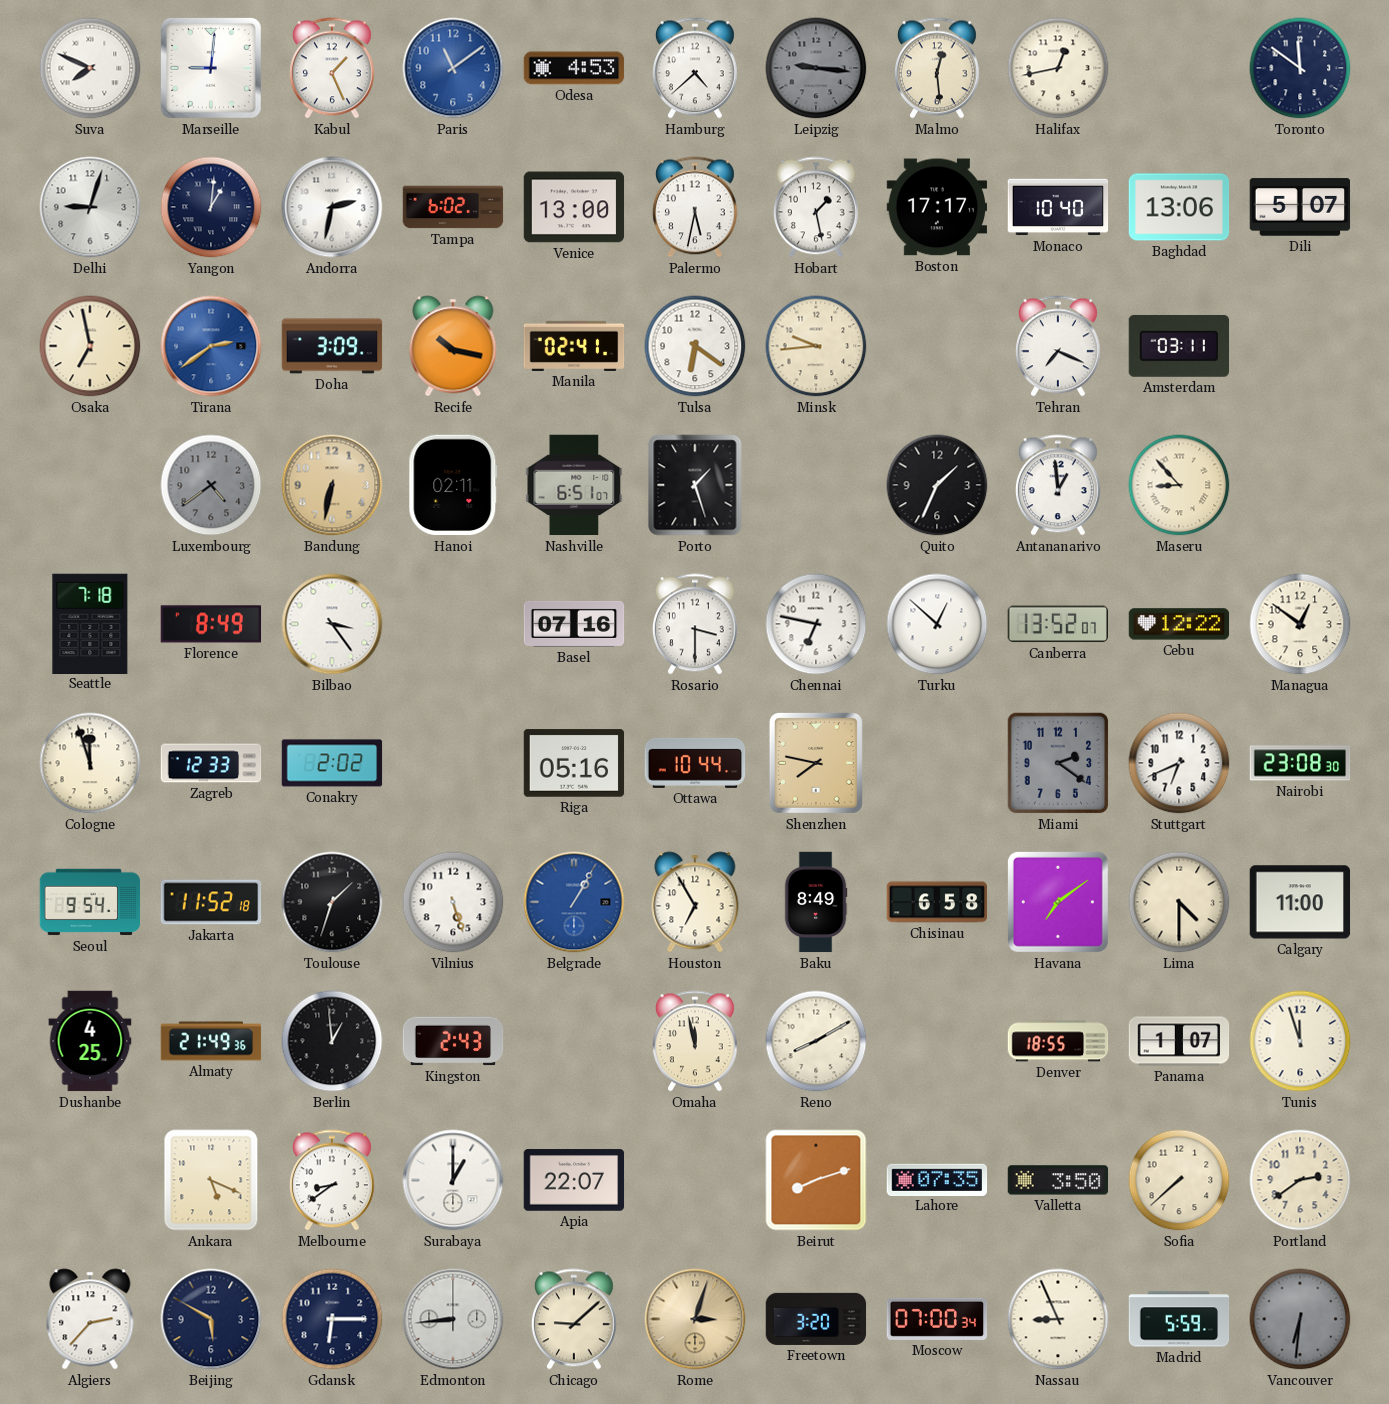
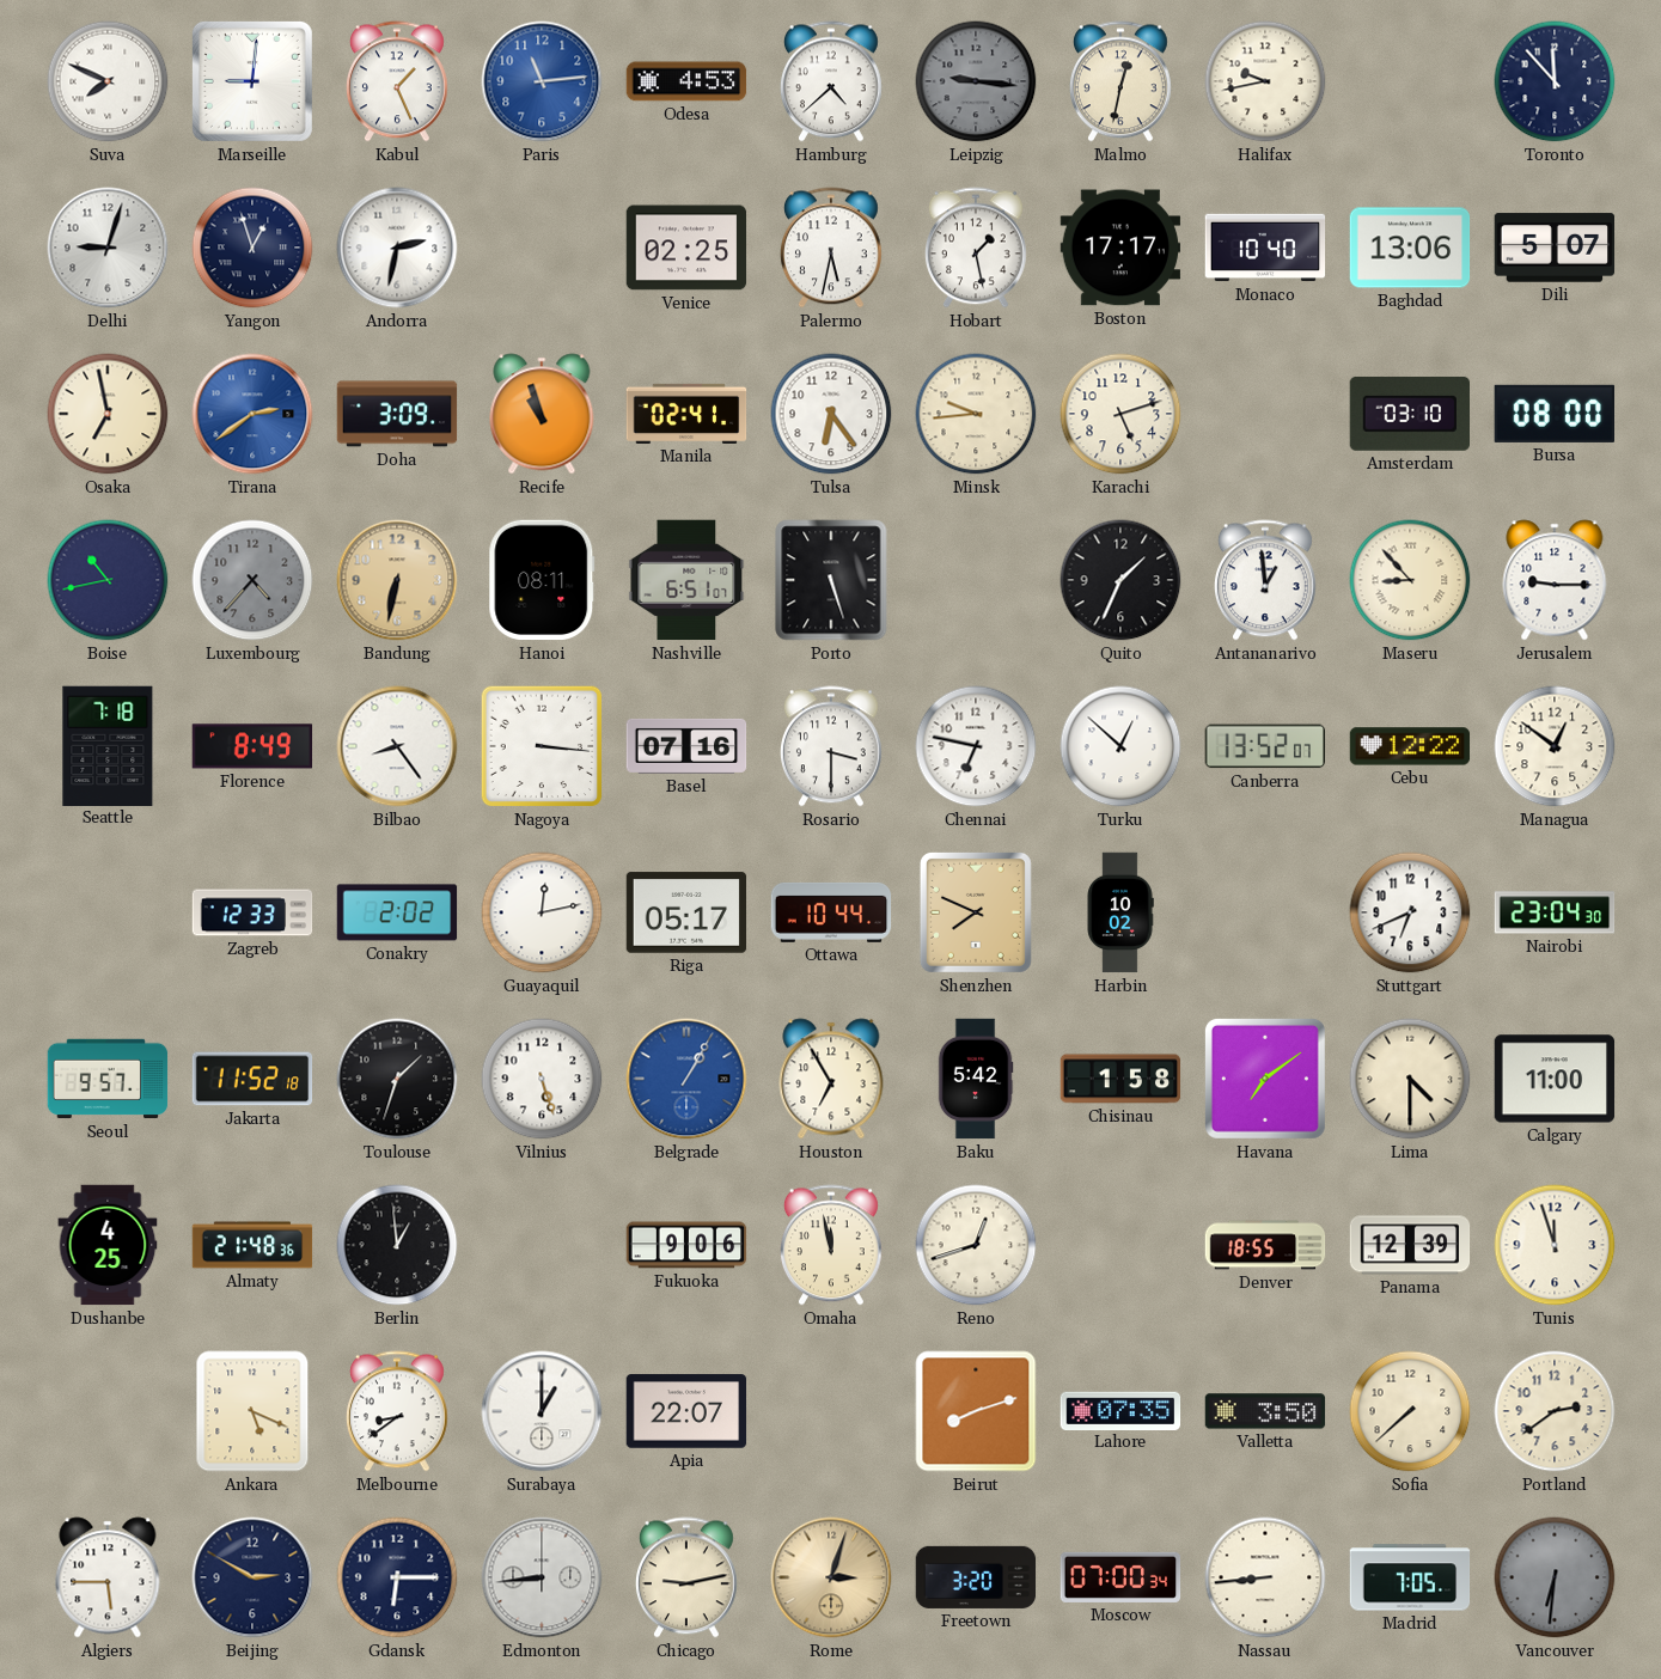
Paris: 11:09 -> 11:14 (542, 81)
Malmo: 12:29 -> 12:32 (1120, 81)
Halifax: 12:43 -> 9:43 (1265, 81)
Toronto: 11:51 -> 11:53 (1555, 81)
Yangon: 1:01 -> 12:57 (252, 248)
Tampa: 6:02 -> none (453, 207)
Venice: 13:00 -> 02:25 (686, 248)
Recife: 10:17 -> 10:57 (542, 414)
Tulsa: 6:21 -> 6:24 (831, 414)
Karachi: none -> 5:12 (1120, 414)
Tehran: 7:19 -> none (1058, 346)
Amsterdam: 03:11 -> 03:10 (1409, 414)
Bursa: none -> 08:00 (1553, 414)
Boise: none -> 10:43 (108, 580)
Luxembourg: 4:39 -> 4:37 (252, 580)
Hanoi: 02:11 -> 08:11 (542, 580)
Porto: 1:27 -> 5:27 (831, 580)
Jerusalem: none -> 9:15 (1555, 580)
Bilbao: 3:24 -> 8:24 (397, 746)
Nagoya: none -> 3:16 (542, 746)
Cologne: 11:57 -> none (90, 763)
Guayaquil: none -> 12:13 (542, 912)
Riga: 05:16 -> 05:17 (686, 912)
Shenzhen: 7:47 -> 7:49 (976, 912)
Harbin: none -> 10:02 (1120, 912)
Miami: 2:21 -> none (1058, 763)
Nairobi: 23:08 -> 23:04 (1555, 912)
Seoul: 9:54 -> 9:57 (108, 1079)
Baku: 8:49 -> 5:42 (976, 1079)
Chisinau: 6:58 -> 1:58 (1120, 1079)
Almaty: 21:49 -> 21:48 (252, 1245)
Kingston: 2:43 -> none (453, 1041)
Fukuoka: none -> 9:06 (686, 1245)
Reno: 8:10 -> 12:42 (976, 1245)
Panama: 1:07 -> 12:39 (1410, 1245)
Algiers: 2:37 -> 5:45 (108, 1577)
Beijing: 5:50 -> 2:50 (252, 1577)
Chicago: 9:08 -> 9:13 (686, 1577)
Nassau: 8:56 -> 8:44 (1265, 1577)
Madrid: 5:59 -> 7:05 (1410, 1577)
